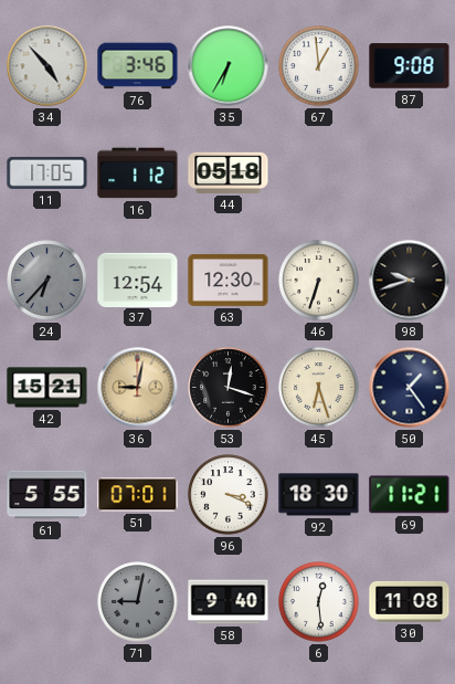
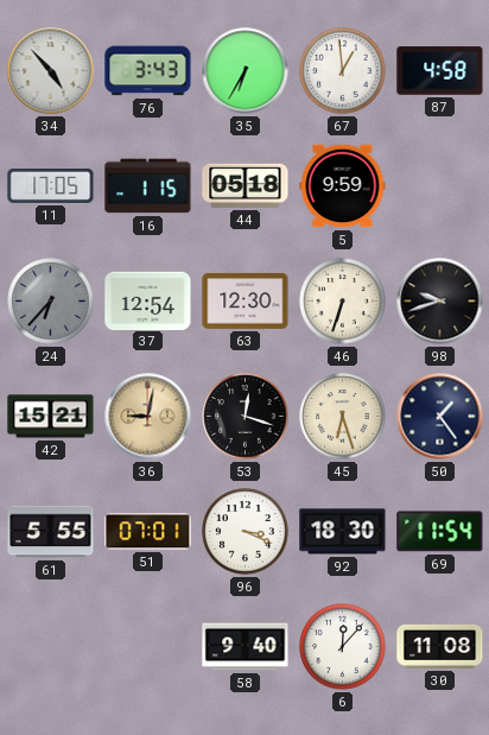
76: 3:46 -> 3:43 (148, 71)
87: 9:08 -> 4:58 (440, 71)
16: 1:12 -> 1:15 (148, 186)
5: none -> 9:59 (343, 186)
69: 11:21 -> 11:54 (440, 532)
71: 9:02 -> none (138, 602)
6: 12:29 -> 12:07 (343, 647)
